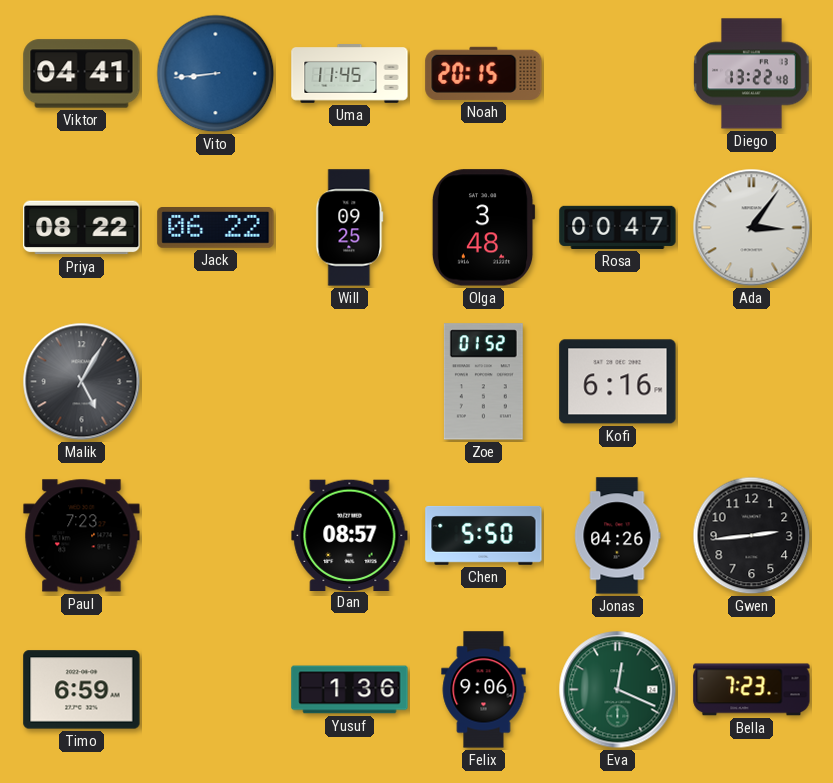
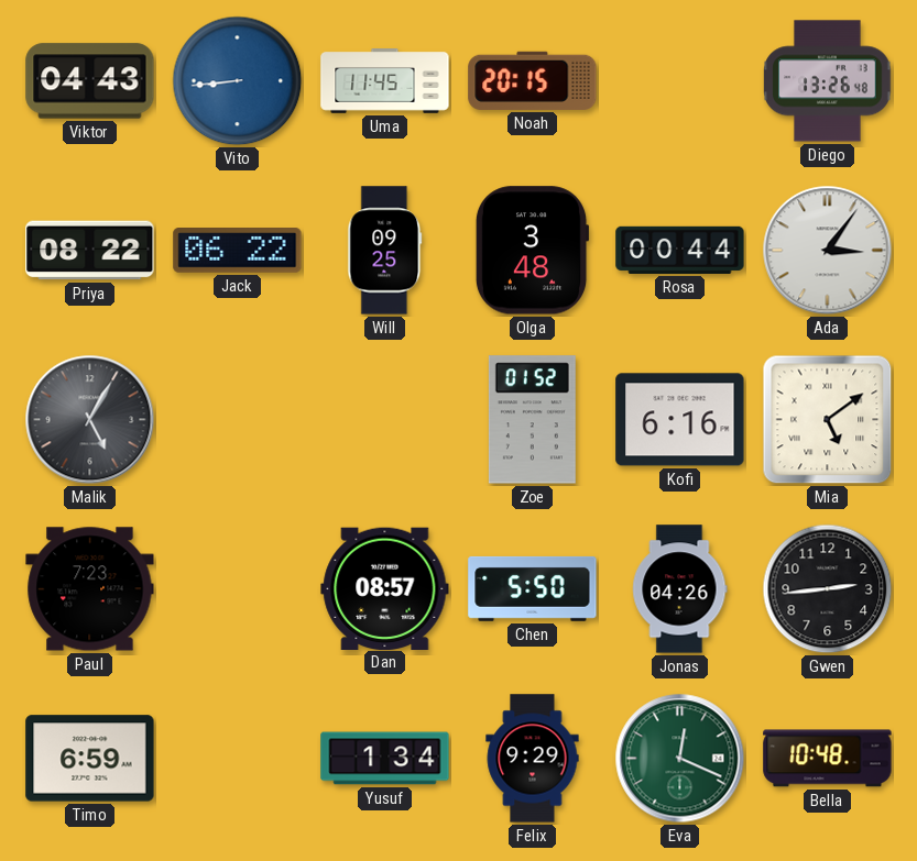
Viktor: 04:41 -> 04:43 (90, 81)
Diego: 13:22 -> 13:26 (828, 81)
Rosa: 00:47 -> 00:44 (680, 250)
Mia: none -> 5:09 (828, 420)
Yusuf: 1:36 -> 1:34 (385, 759)
Felix: 9:06 -> 9:29 (533, 759)
Bella: 7:23 -> 10:48 (828, 759)
